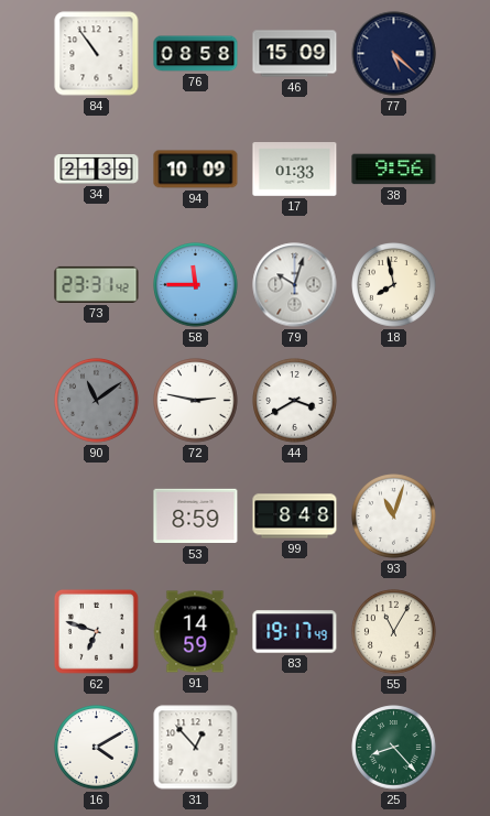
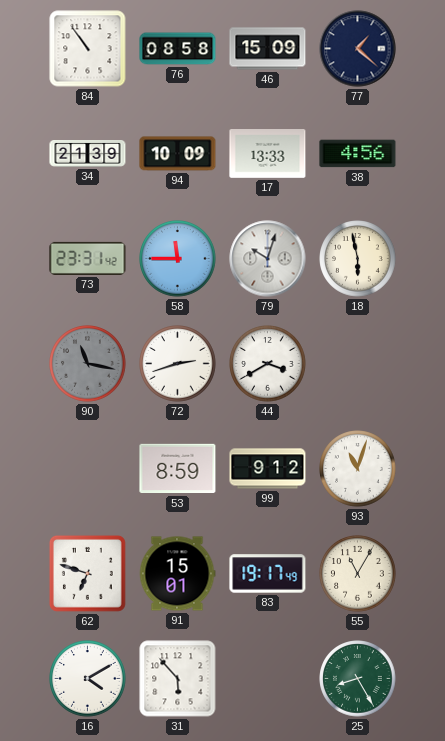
77: 5:22 -> 1:22 (358, 49)
17: 01:33 -> 13:33 (268, 154)
38: 9:56 -> 4:56 (358, 154)
18: 7:58 -> 5:58 (358, 259)
90: 11:09 -> 11:17 (88, 364)
72: 2:47 -> 2:42 (178, 364)
99: 8:48 -> 9:12 (268, 469)
91: 14:59 -> 15:01 (177, 574)
31: 12:53 -> 5:53 (178, 679)
25: 8:23 -> 8:25 (358, 679)
